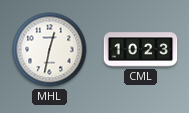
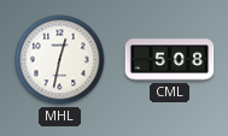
CML: 10:23 -> 5:08 (170, 60)
